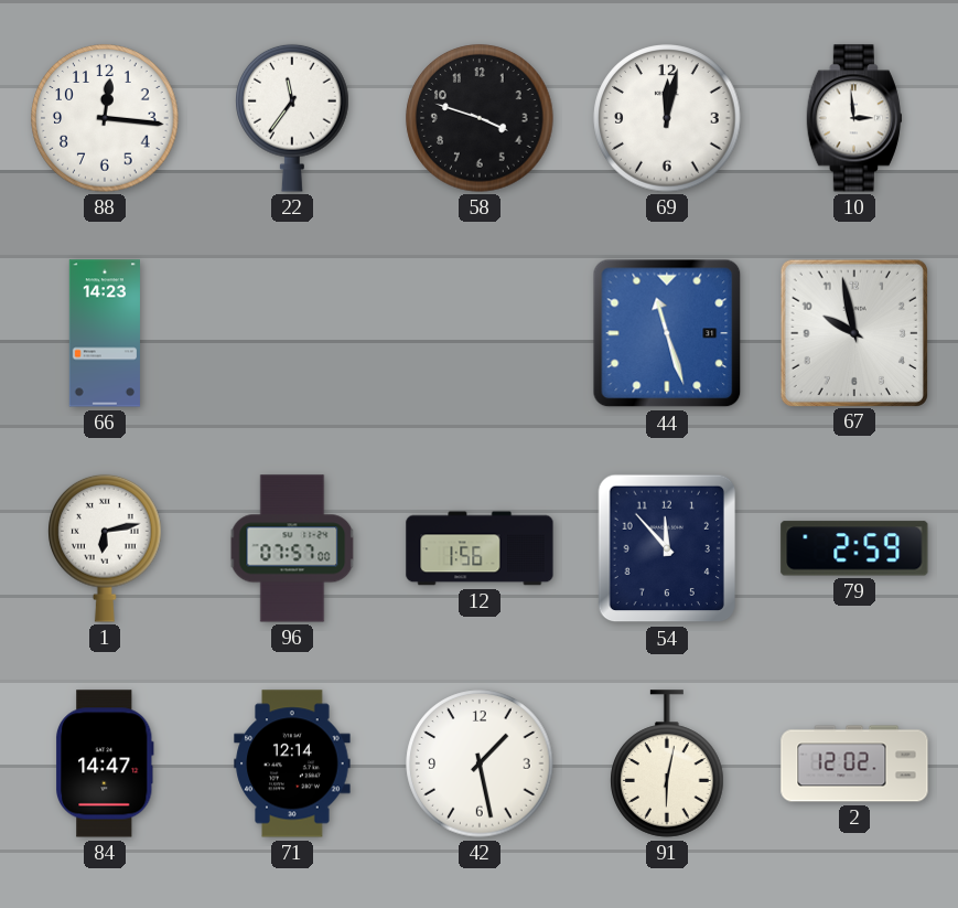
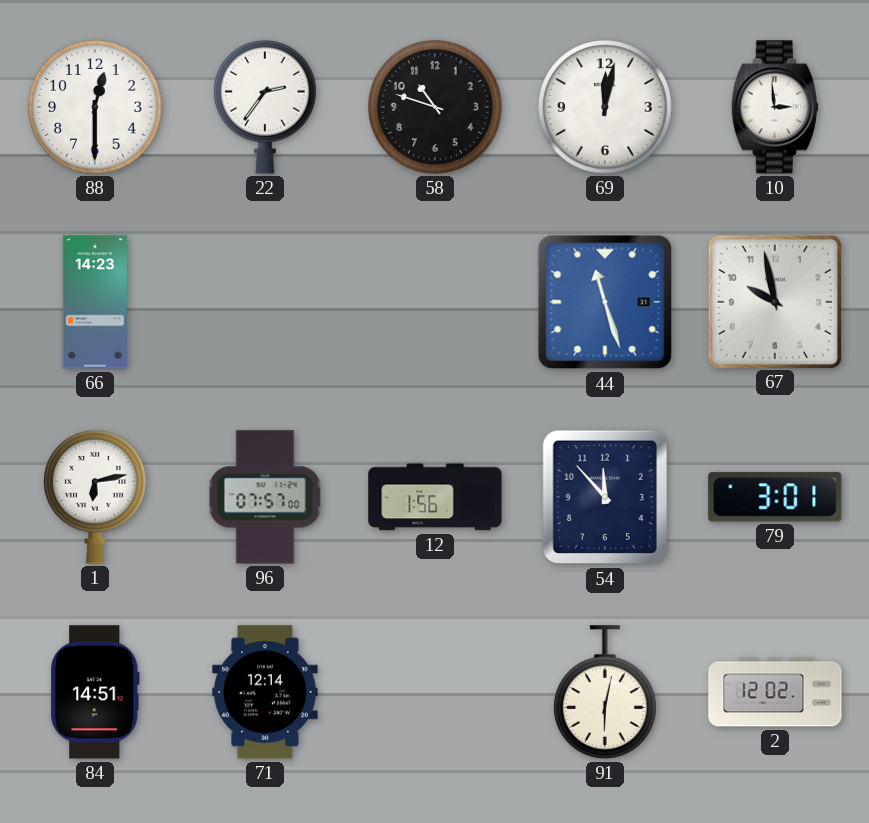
88: 12:16 -> 12:30 (95, 107)
22: 11:36 -> 2:36 (265, 107)
58: 3:48 -> 10:48 (435, 107)
79: 2:59 -> 3:01 (775, 497)
84: 14:47 -> 14:51 (96, 692)
42: 1:28 -> none (480, 763)
